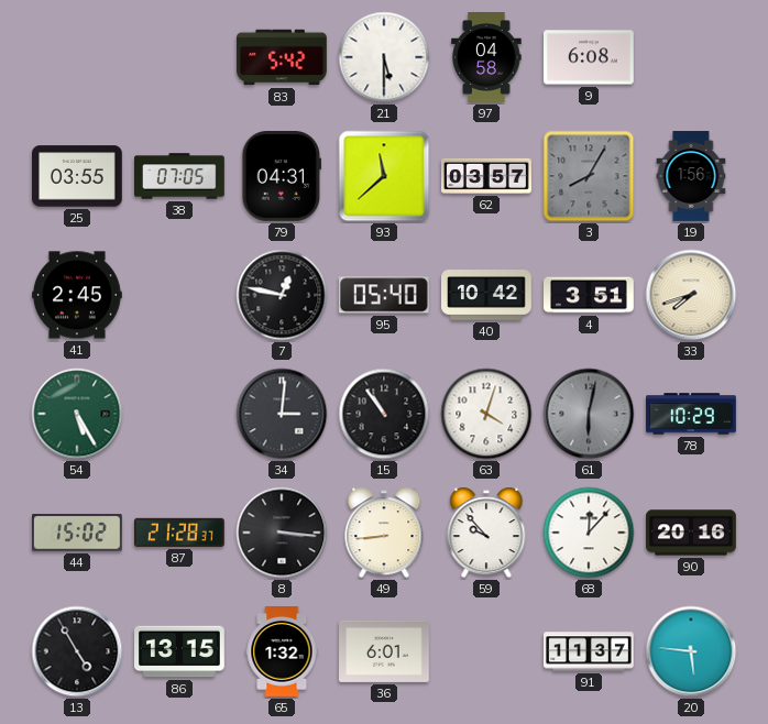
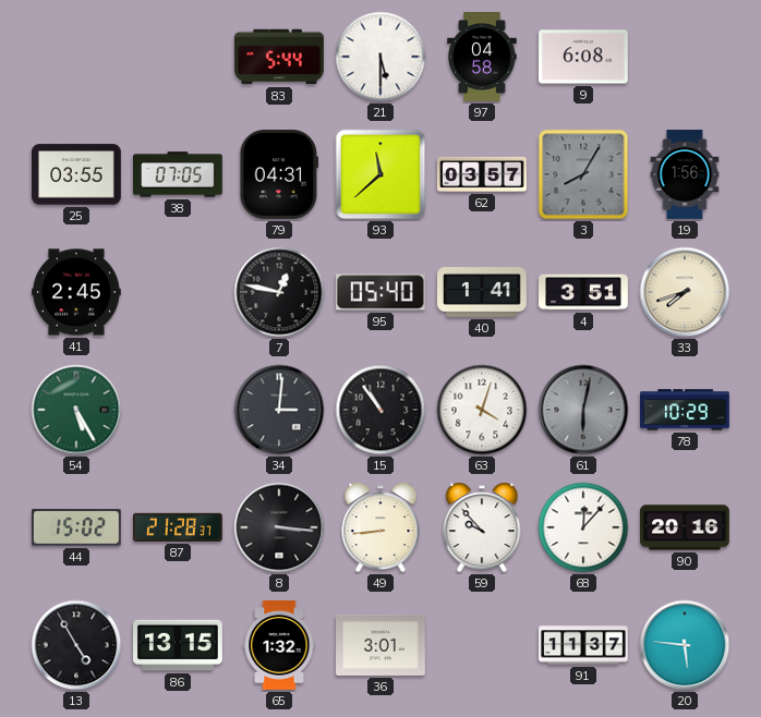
83: 5:42 -> 5:44 (280, 57)
40: 10:42 -> 1:41 (483, 293)
36: 6:01 -> 3:01 (382, 645)
